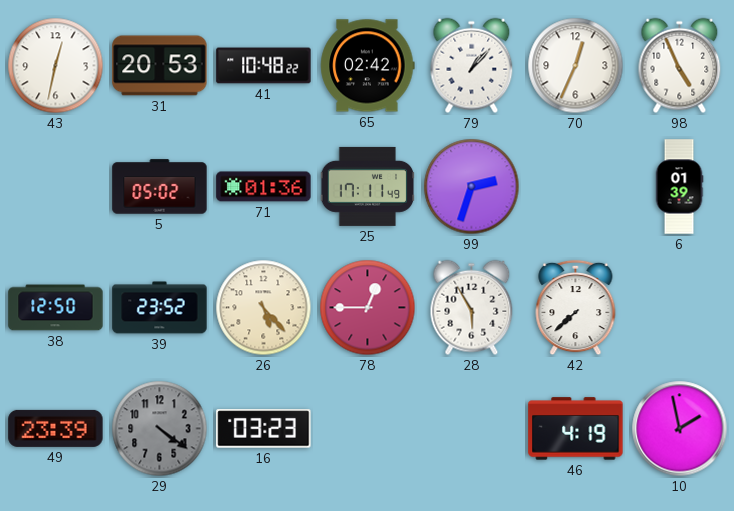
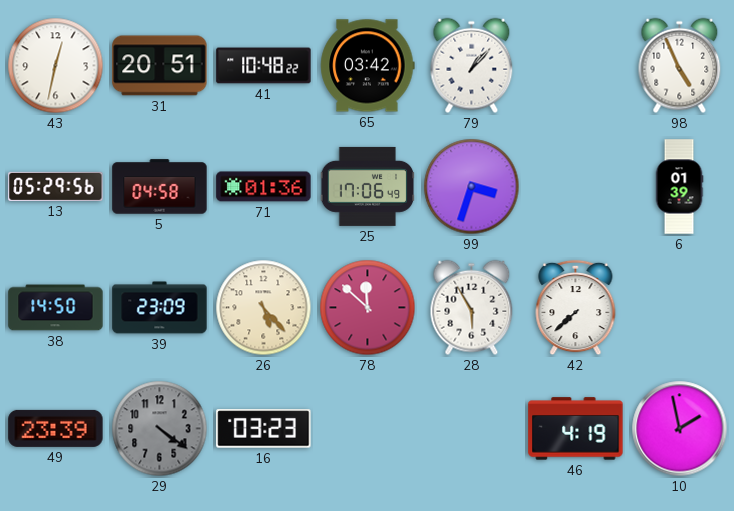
31: 20:53 -> 20:51 (160, 66)
65: 02:42 -> 03:42 (368, 66)
70: 12:34 -> none (576, 66)
13: none -> 05:29 (56, 186)
5: 05:02 -> 04:58 (160, 187)
25: 17:11 -> 17:06 (368, 186)
99: 2:33 -> 3:33 (472, 187)
38: 12:50 -> 14:50 (56, 308)
39: 23:52 -> 23:09 (160, 308)
78: 12:45 -> 11:52 (368, 308)
